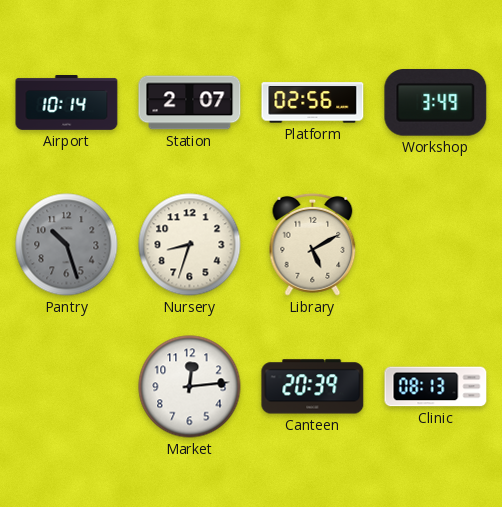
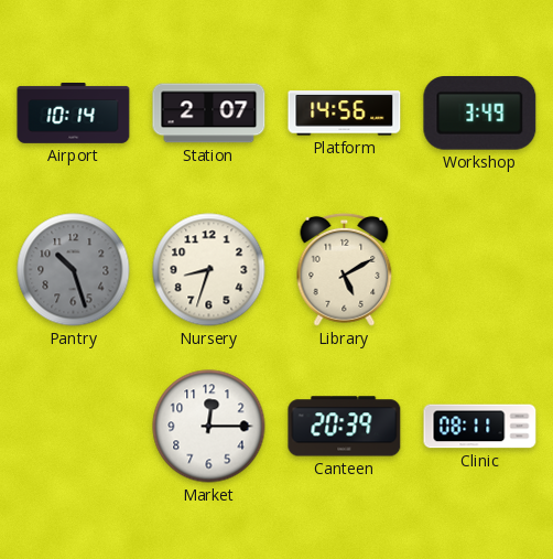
Platform: 02:56 -> 14:56 (345, 114)
Market: 12:14 -> 12:15 (209, 427)
Clinic: 08:13 -> 08:11 (480, 427)
